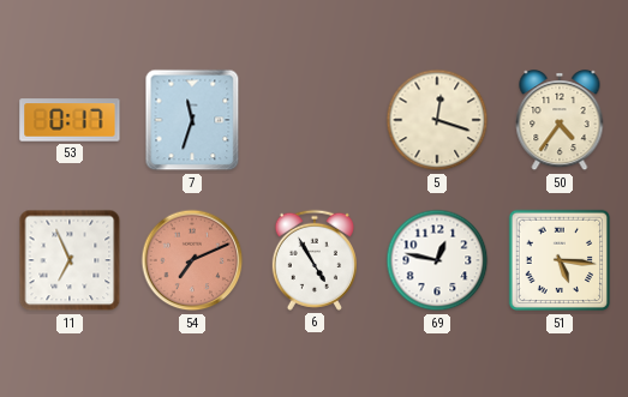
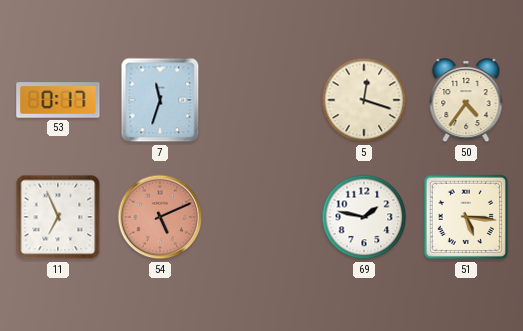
54: 7:11 -> 5:11 (160, 217)
6: 4:55 -> none (315, 260)
69: 12:47 -> 1:47 (364, 217)
